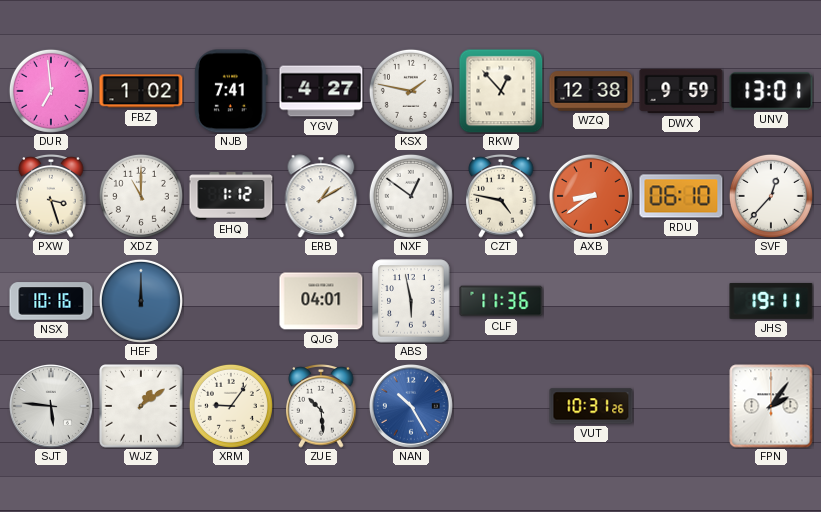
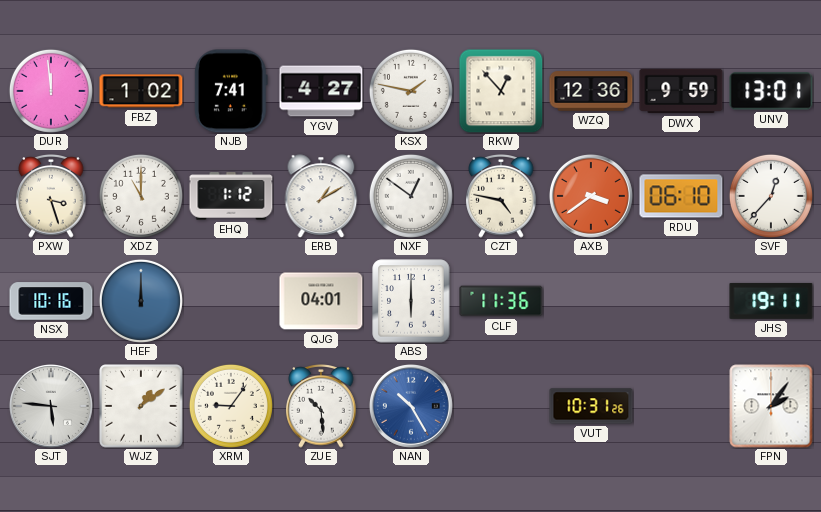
DUR: 6:59 -> 11:59 (51, 91)
WZQ: 12:38 -> 12:36 (591, 91)
AXB: 8:39 -> 3:39 (591, 196)
ABS: 5:58 -> 6:00 (411, 301)
